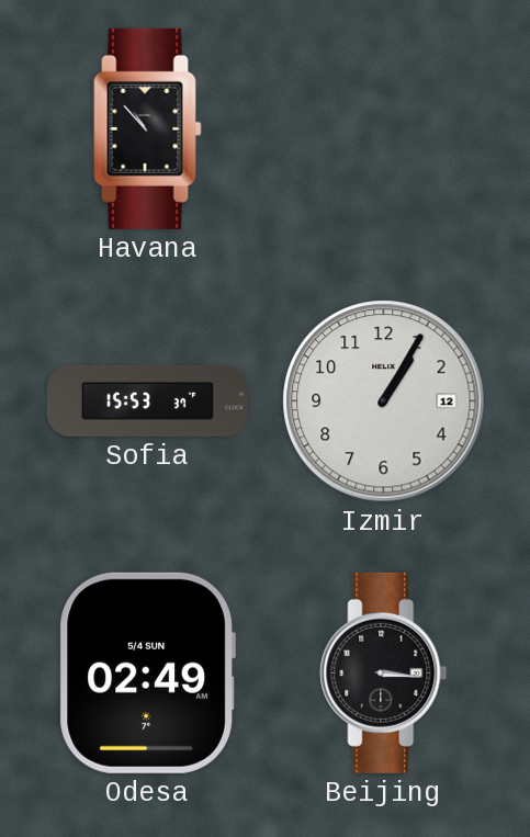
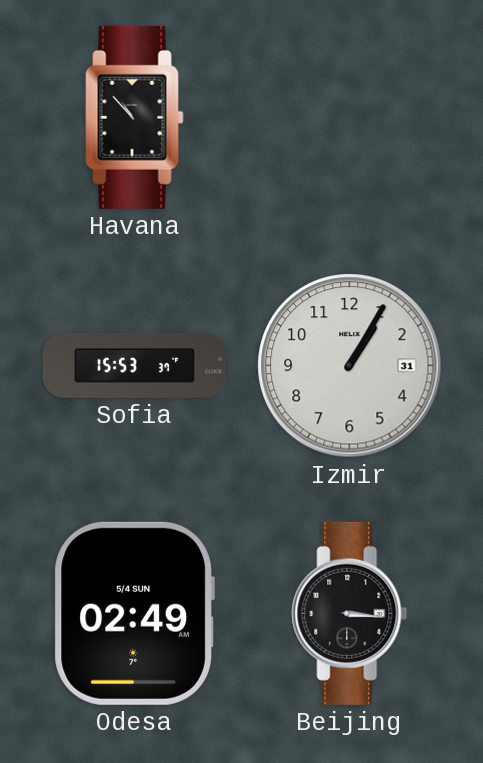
Izmir date: 12 -> 31 (350, 366)
